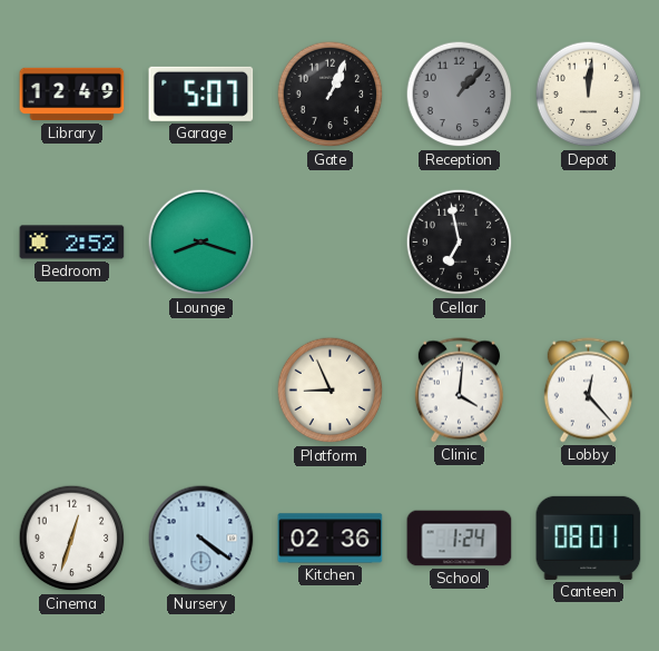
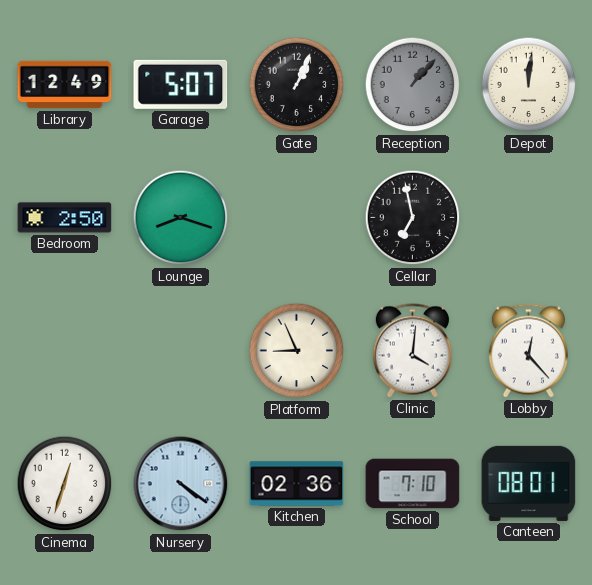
Bedroom: 2:52 -> 2:50 (65, 218)
School: 1:24 -> 7:10 (413, 484)
